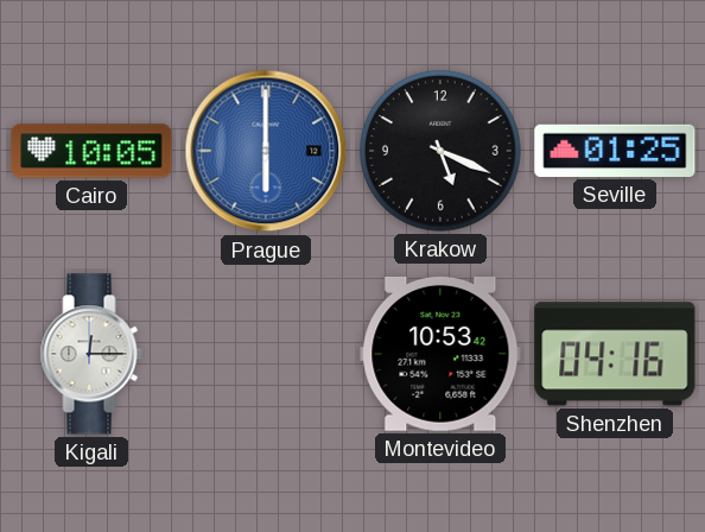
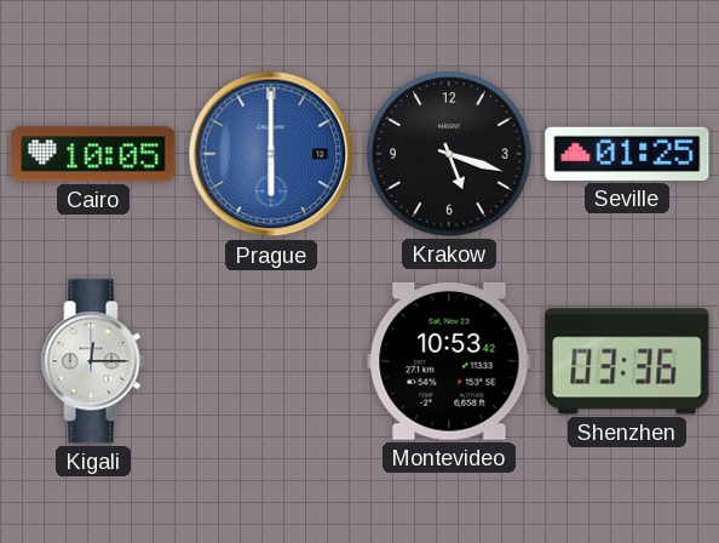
Krakow: 5:19 -> 5:18 (449, 154)
Shenzhen: 04:16 -> 03:36 (627, 361)
